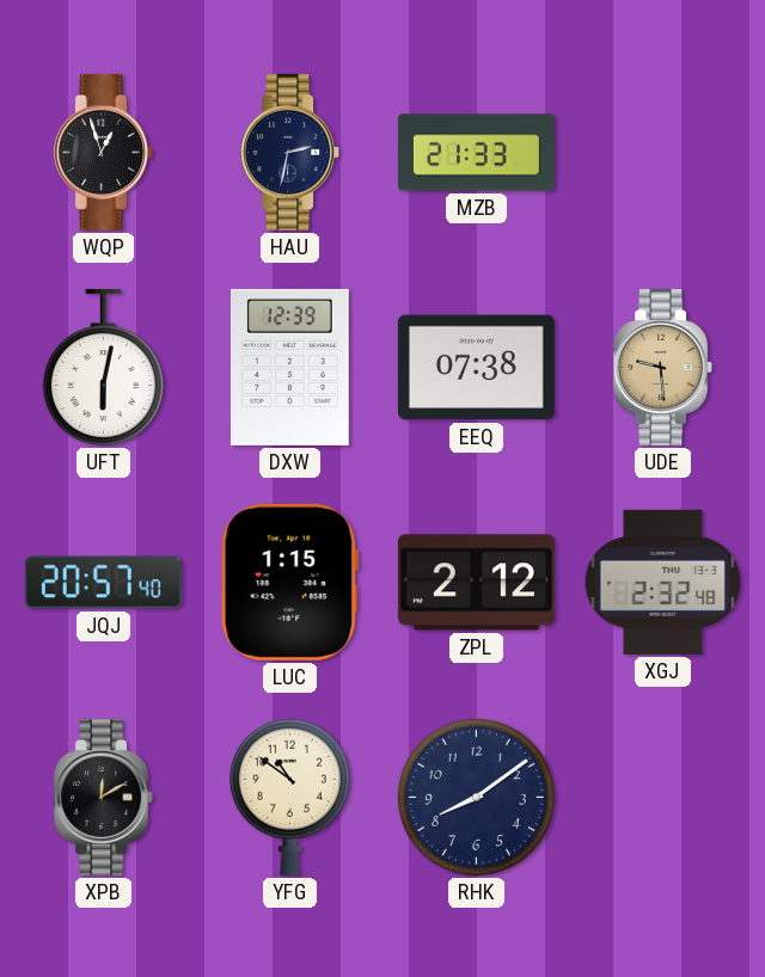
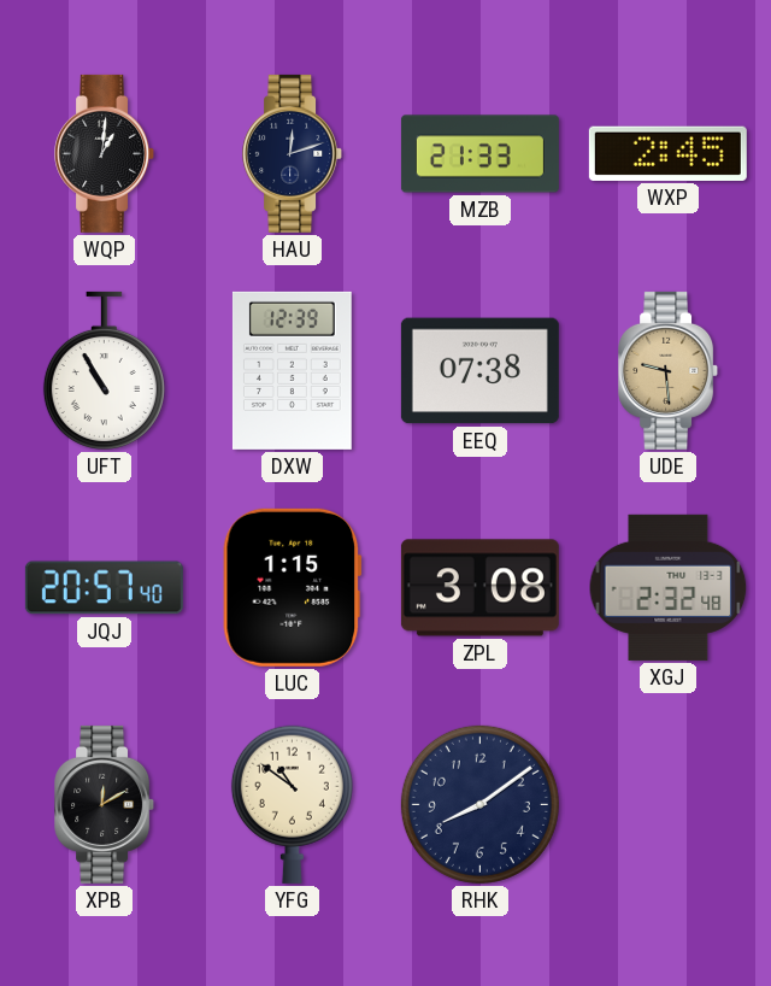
WQP: 12:57 -> 1:01 (105, 153)
HAU: 2:32 -> 12:12 (293, 153)
WXP: none -> 2:45 (667, 153)
UFT: 6:02 -> 10:55 (104, 370)
ZPL: 2:12 -> 3:08 (479, 588)
